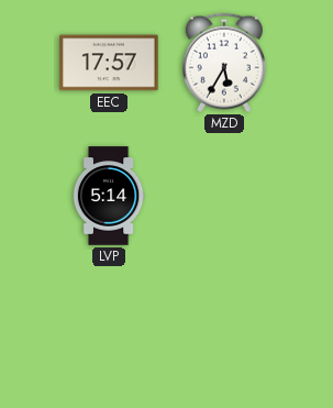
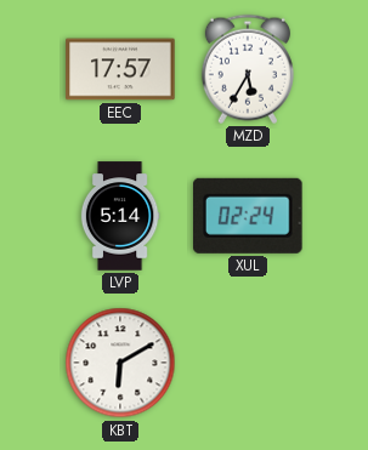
XUL: none -> 02:24 (249, 216)
KBT: none -> 6:10 (120, 363)
